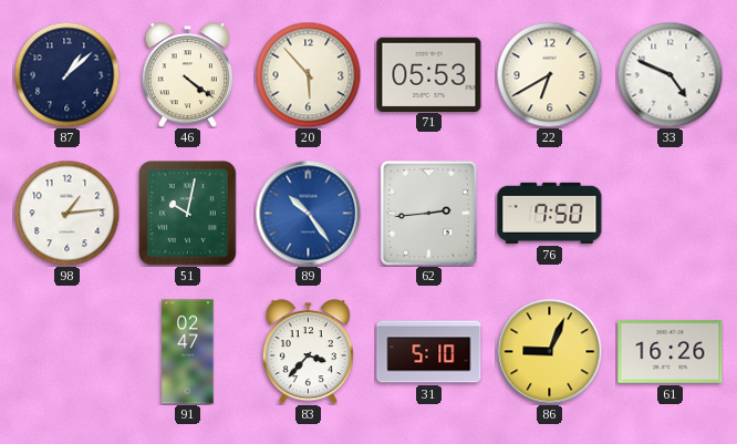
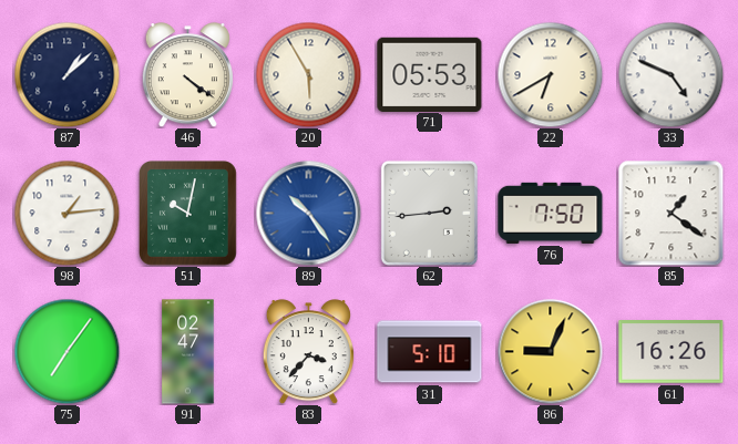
20: 5:53 -> 5:55 (308, 74)
85: none -> 1:21 (670, 213)
75: none -> 7:06 (66, 351)
